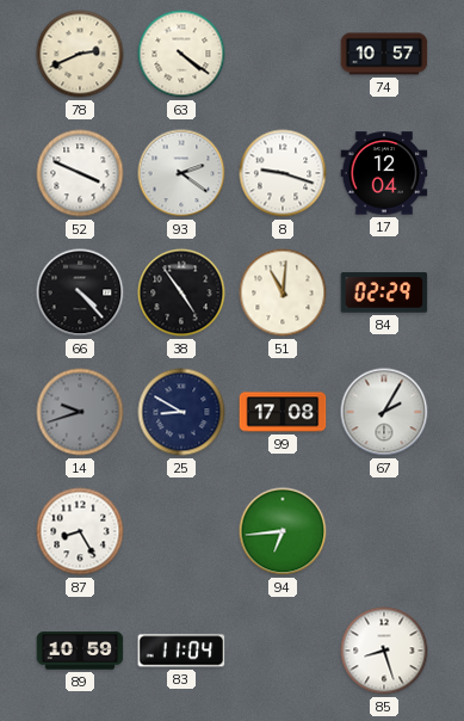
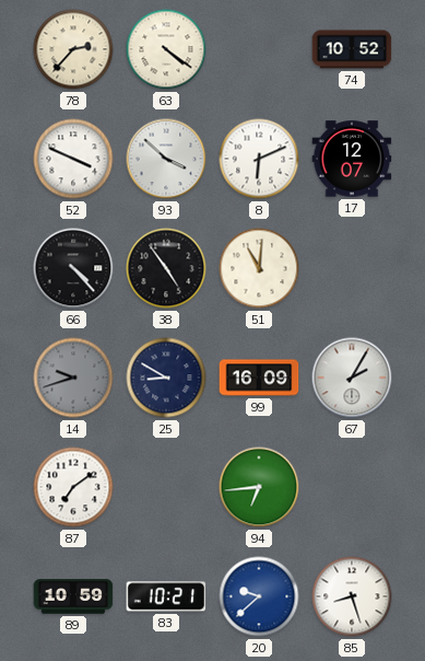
78: 2:41 -> 2:37 (73, 49)
74: 10:57 -> 10:52 (352, 49)
93: 2:21 -> 3:52 (166, 159)
8: 9:18 -> 6:11 (259, 159)
17: 12:04 -> 12:07 (352, 159)
84: 02:29 -> none (384, 292)
99: 17:08 -> 16:09 (259, 378)
87: 8:25 -> 7:09 (73, 487)
83: 11:04 -> 10:21 (166, 596)
20: none -> 9:38 (259, 596)
